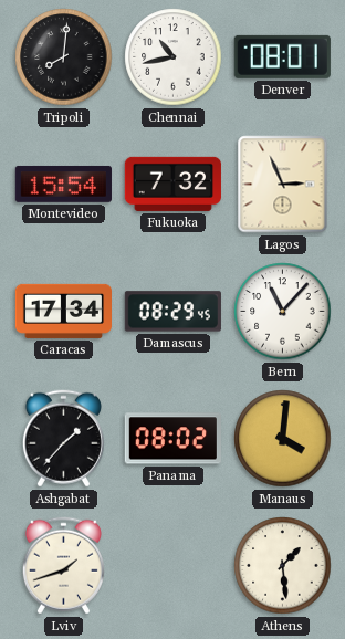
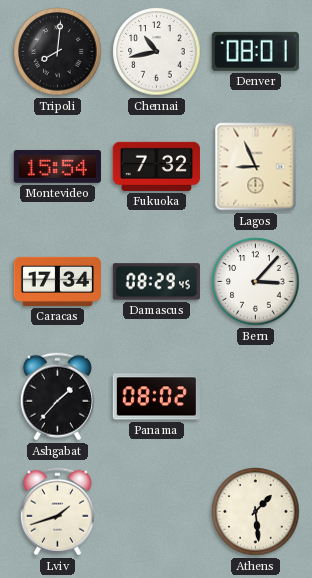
Lagos: 2:56 -> 8:56 (256, 167)
Bern: 11:07 -> 3:07 (256, 282)
Manaus: 4:01 -> none (283, 439)
